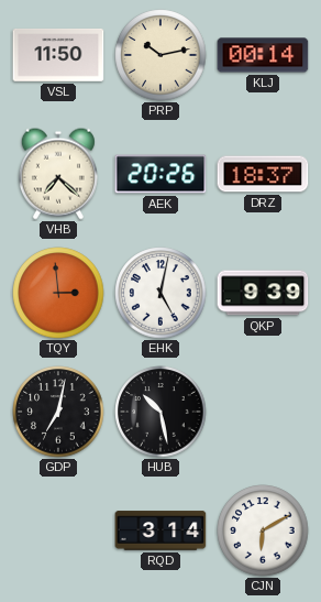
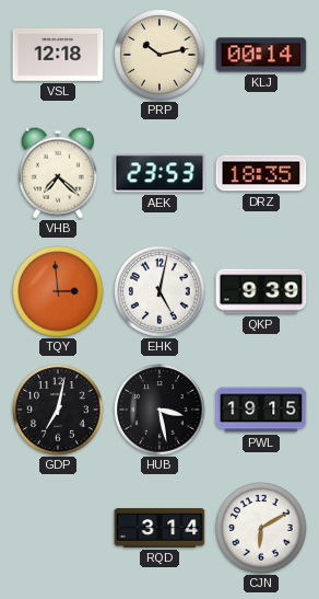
VSL: 11:50 -> 12:18 (58, 55)
AEK: 20:26 -> 23:53 (159, 173)
DRZ: 18:37 -> 18:35 (261, 173)
HUB: 10:28 -> 3:28 (159, 410)
PWL: none -> 19:15 (261, 410)
